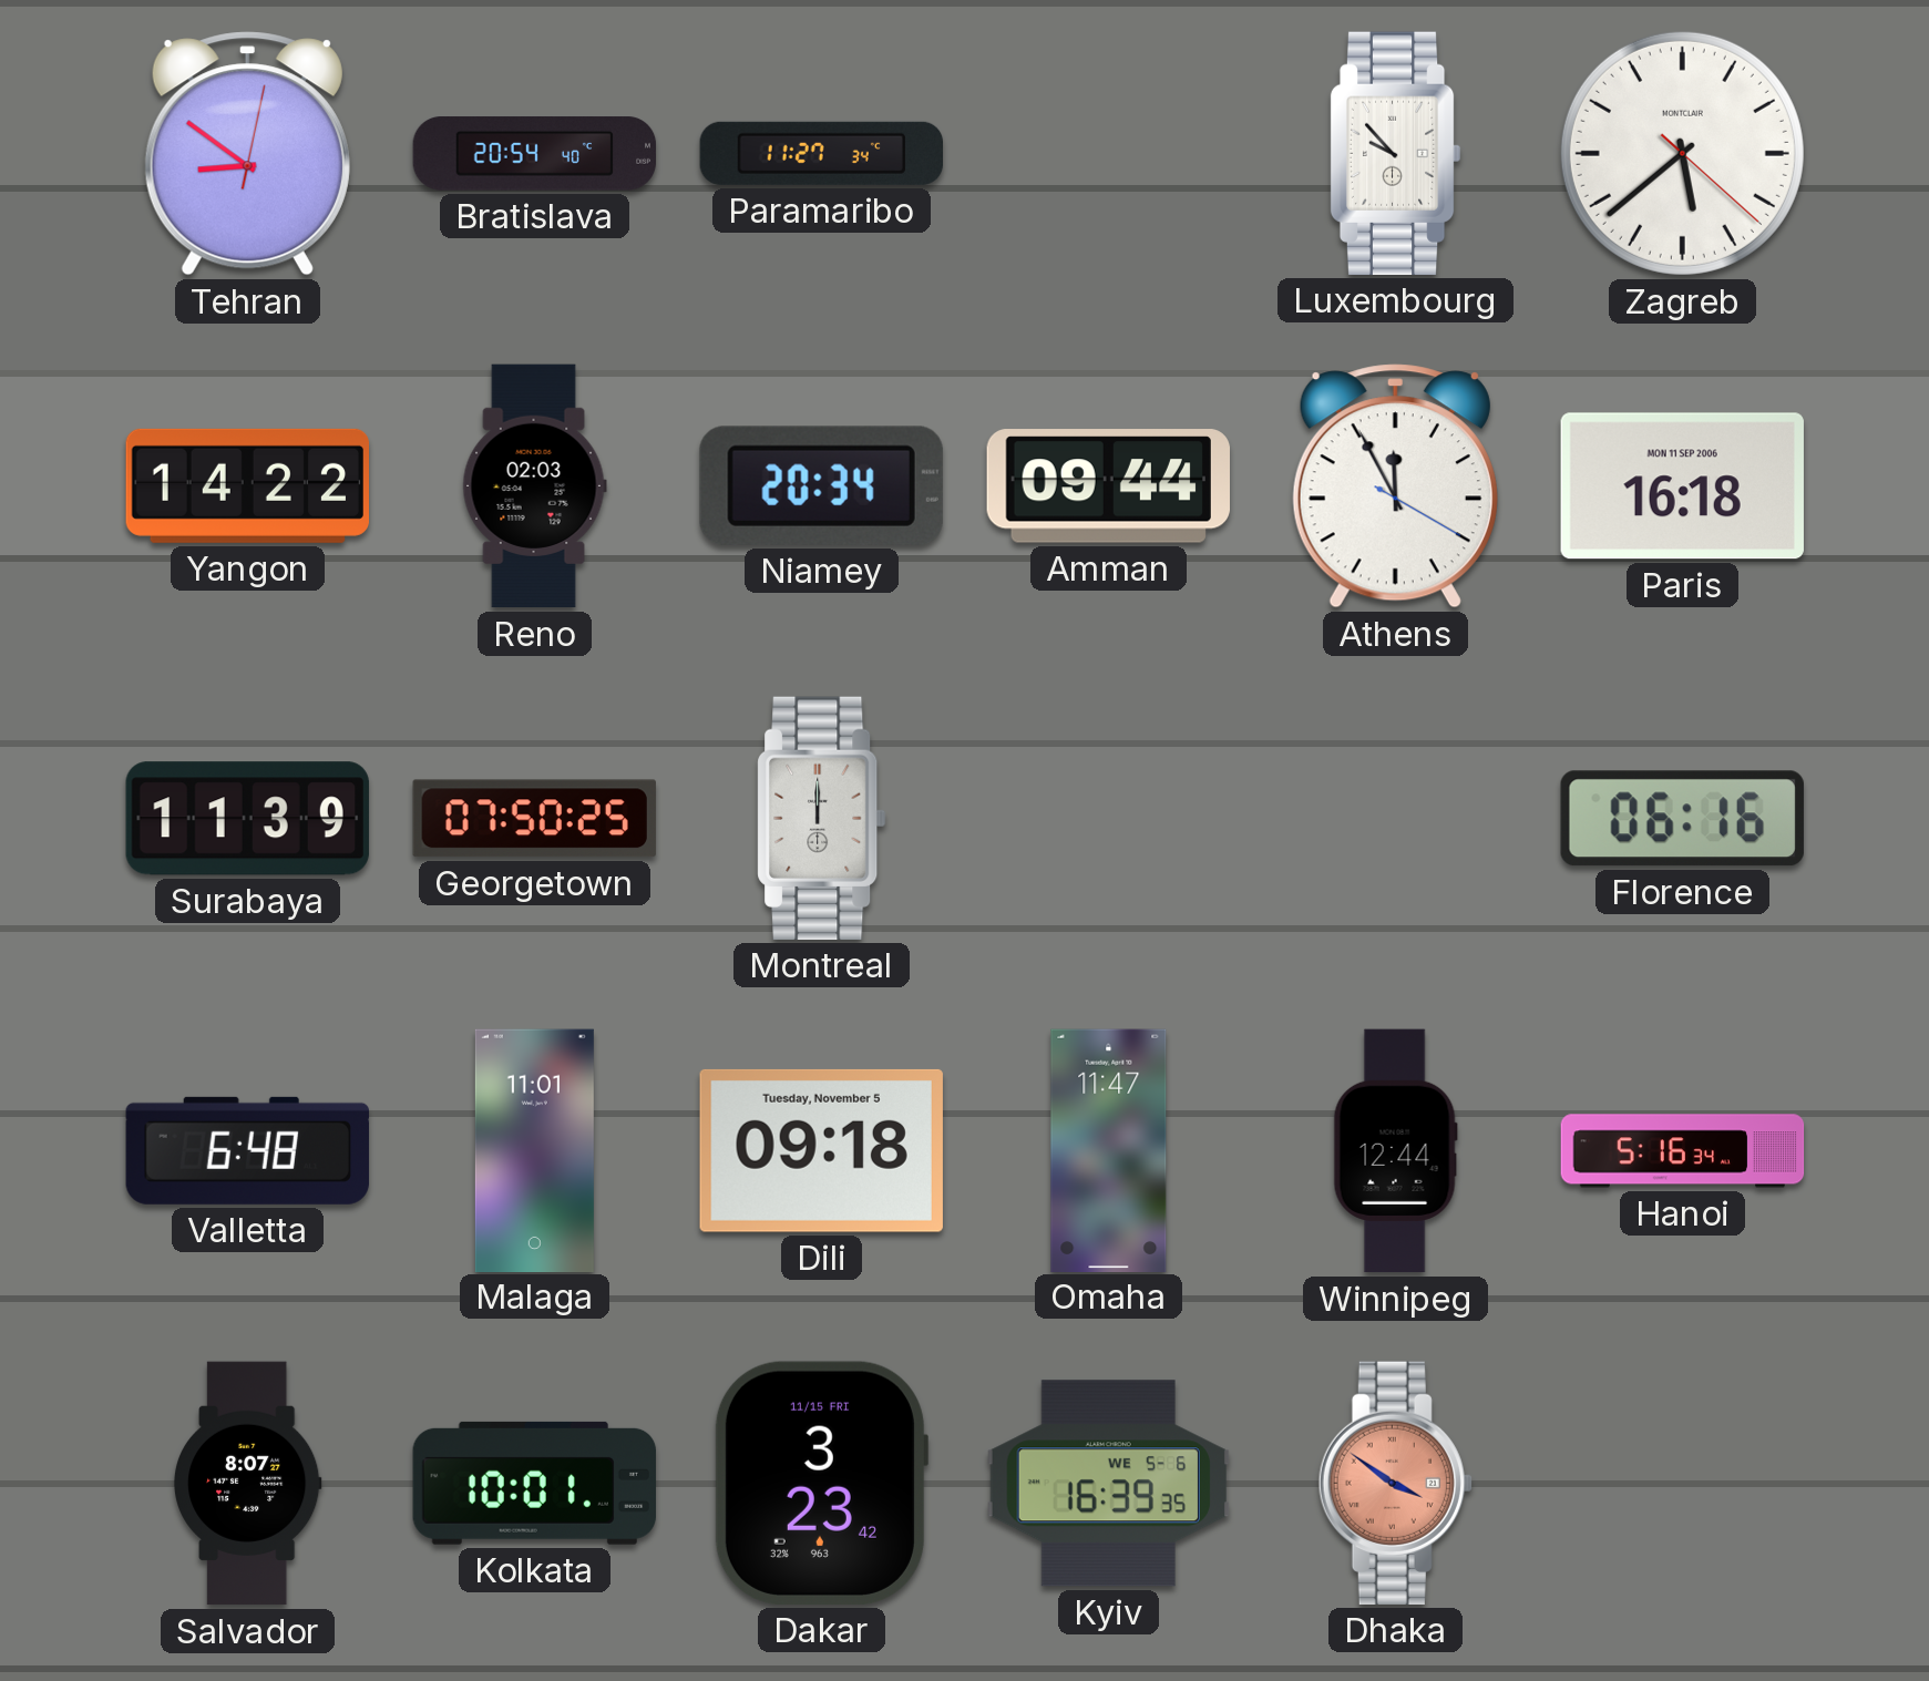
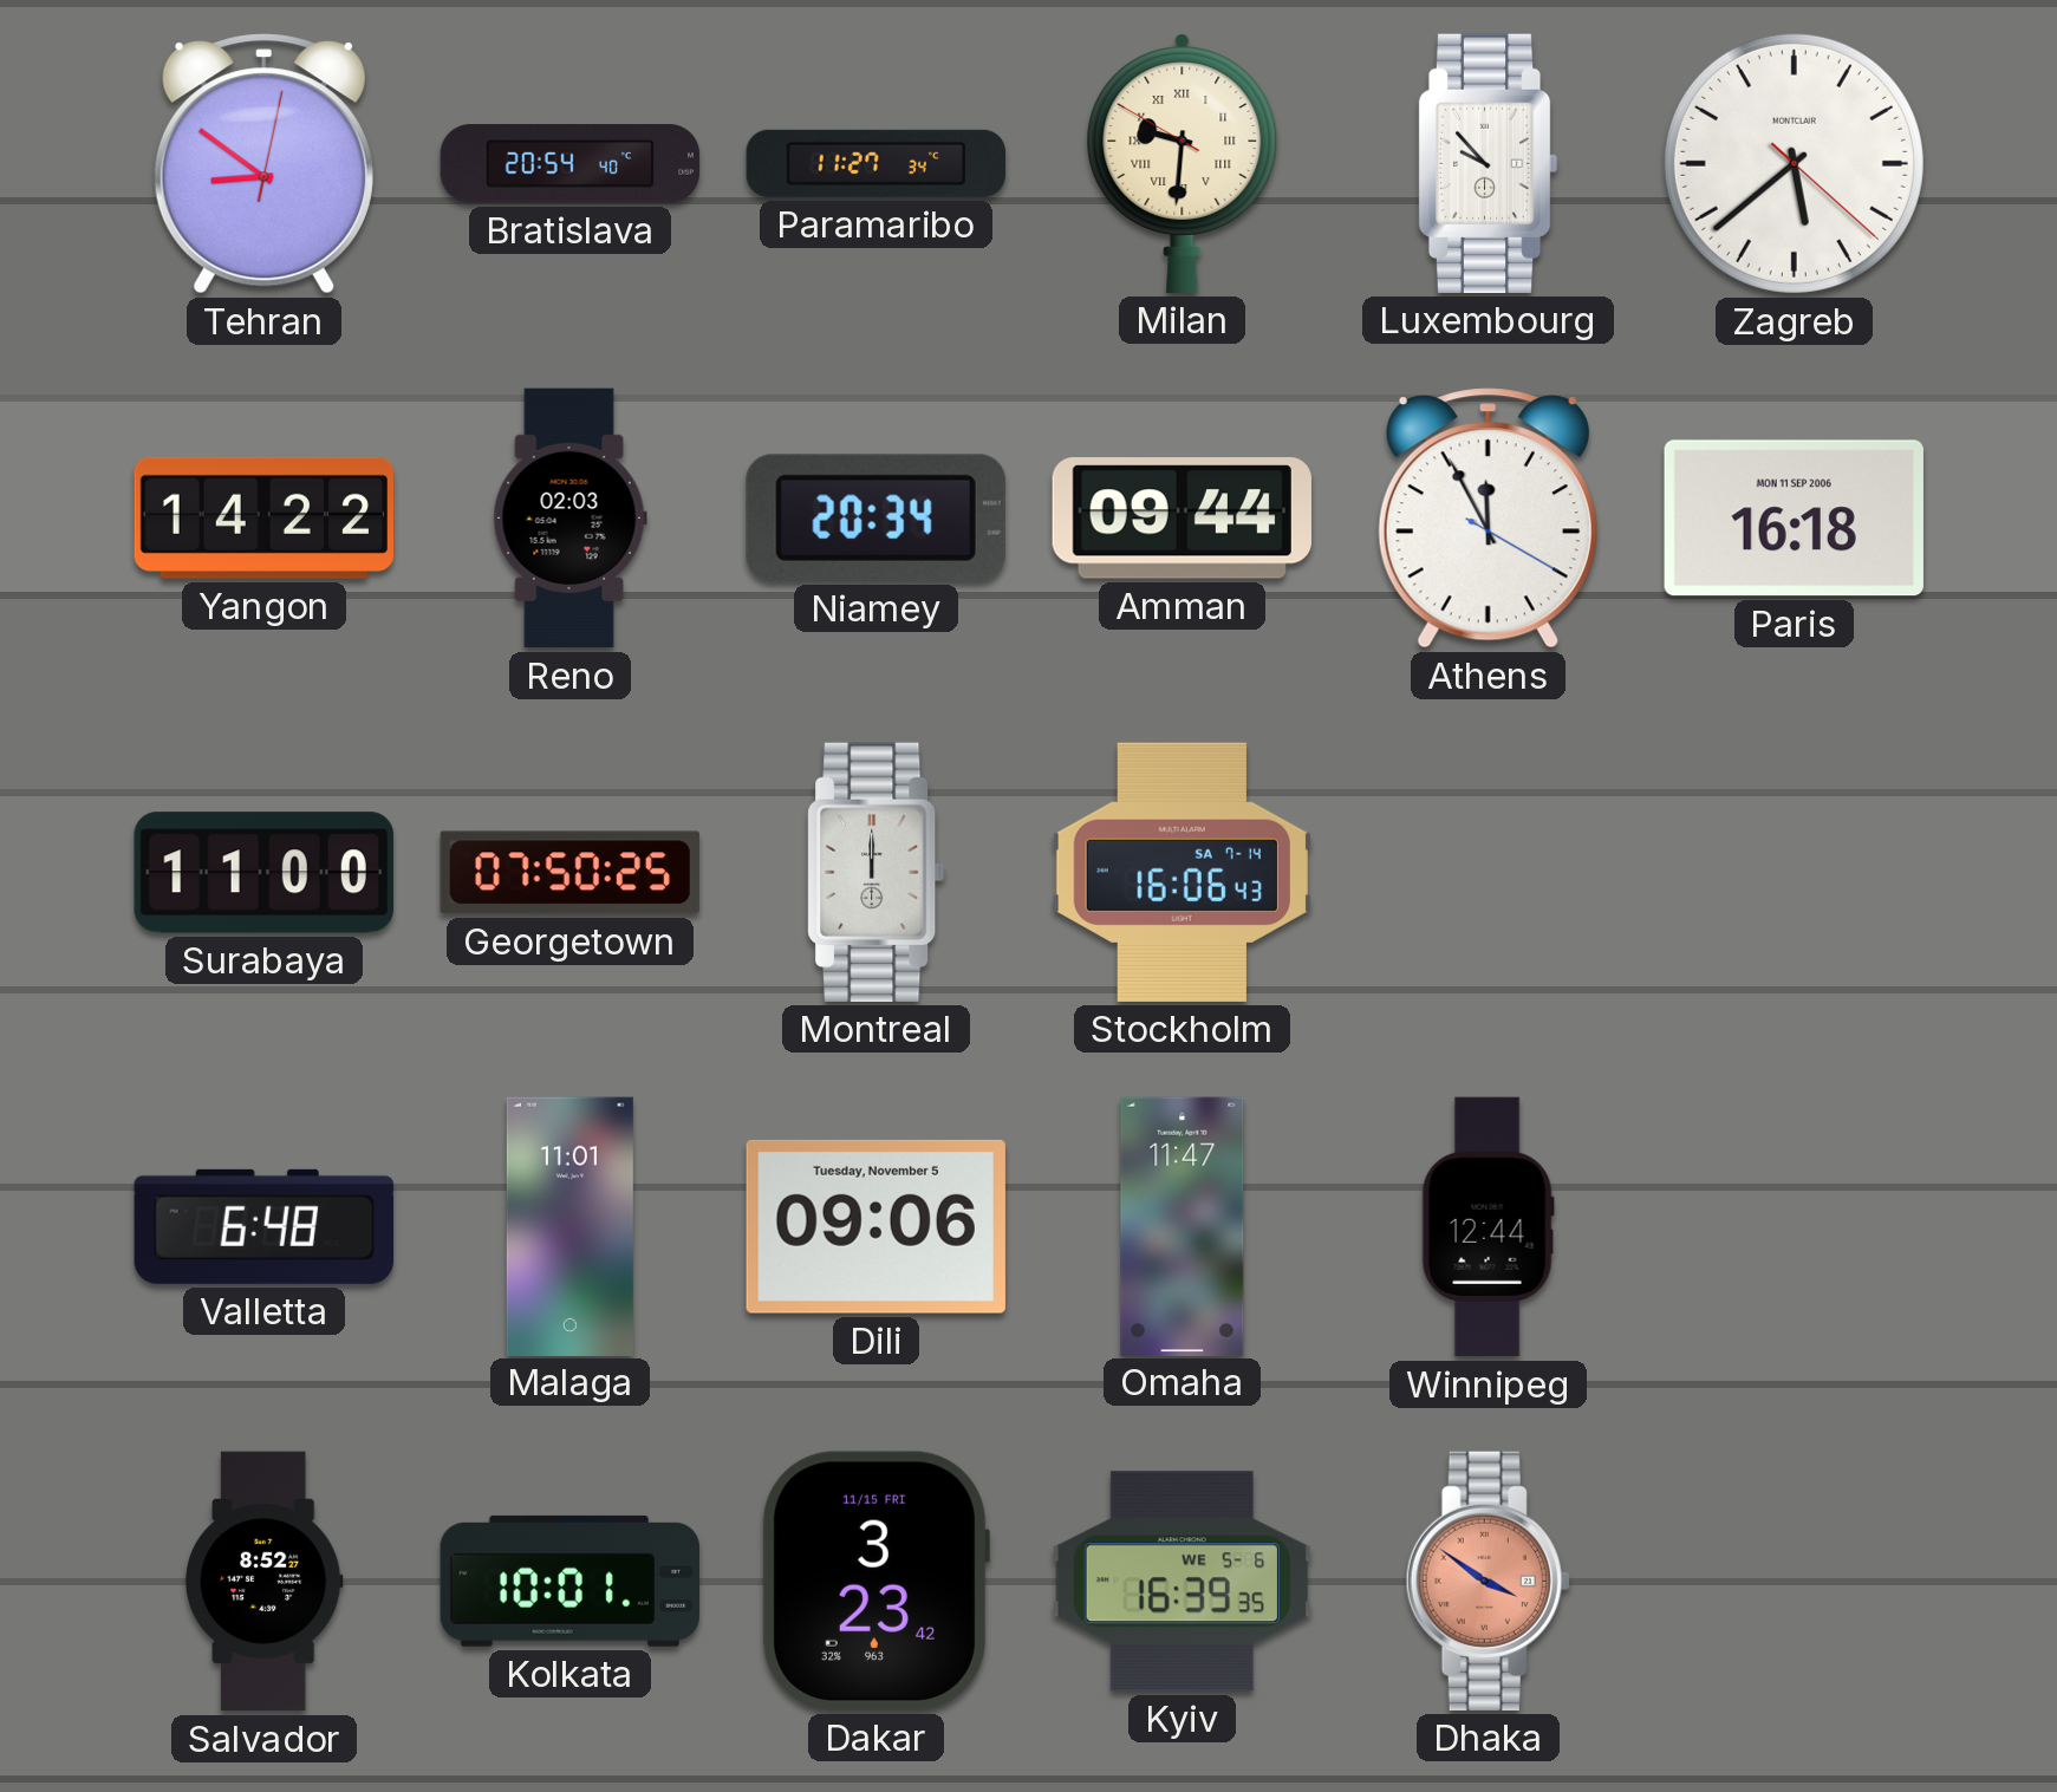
Milan: none -> 9:30 (1183, 164)
Surabaya: 11:39 -> 11:00 (263, 873)
Stockholm: none -> 16:06 (1182, 872)
Florence: 06:16 -> none (1682, 819)
Dili: 09:18 -> 09:06 (875, 1226)
Hanoi: 5:16 -> none (1683, 1151)
Salvador: 8:07 -> 8:52 (263, 1582)
